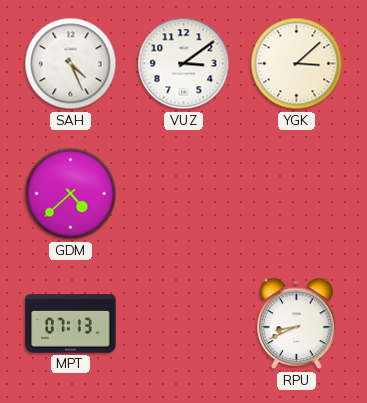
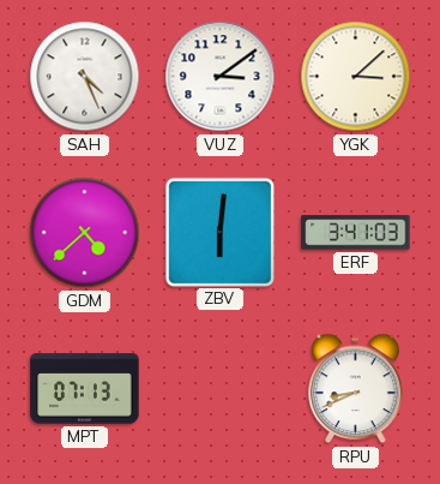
ZBV: none -> 6:01 (219, 232)
ERF: none -> 3:41 (356, 233)
